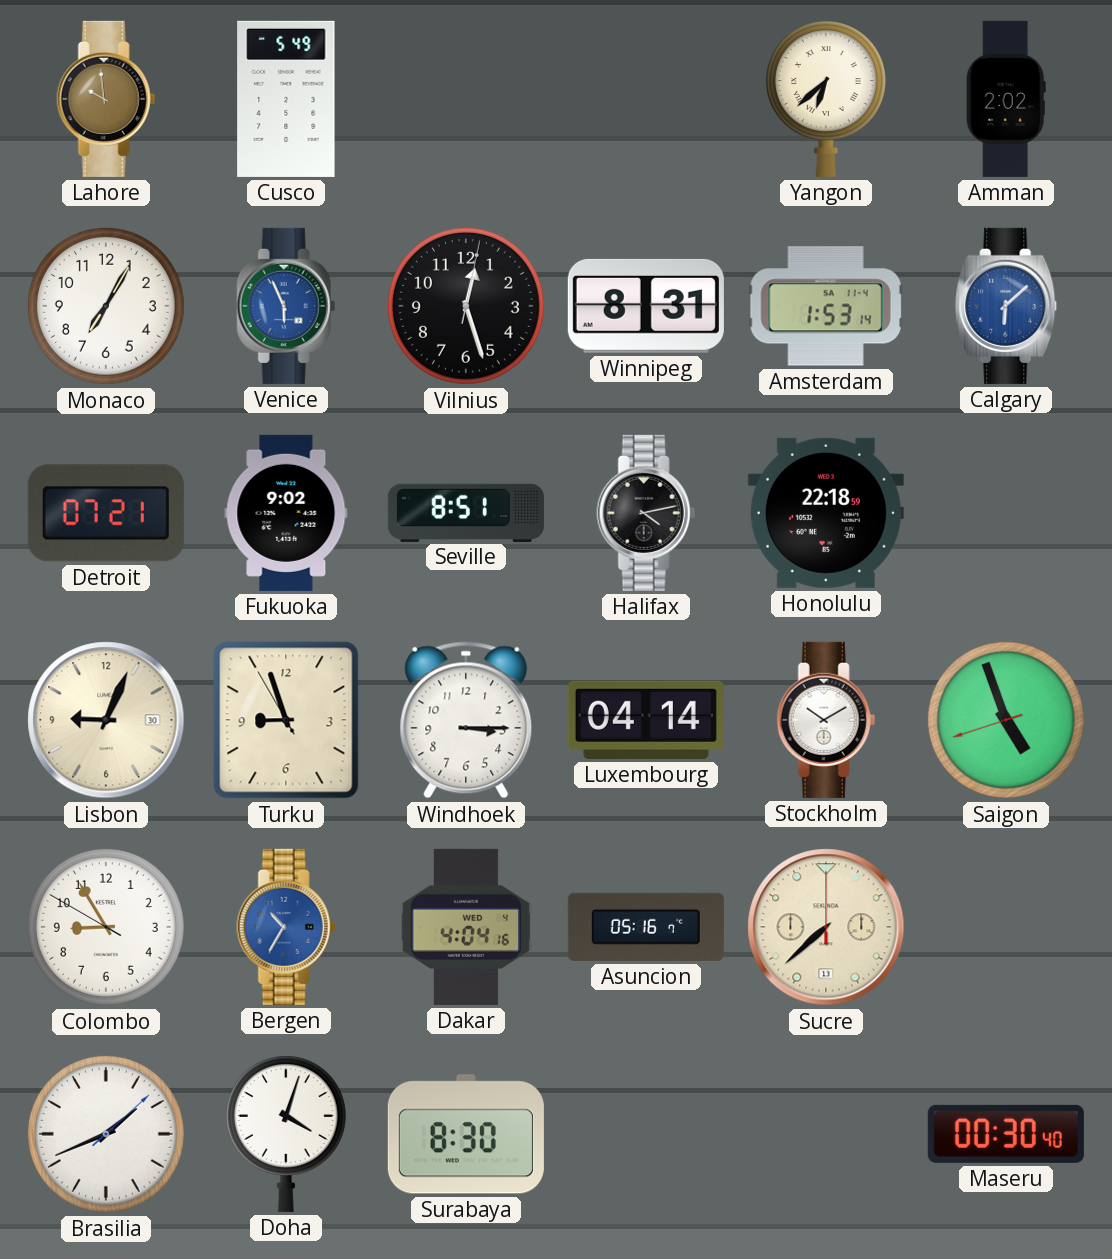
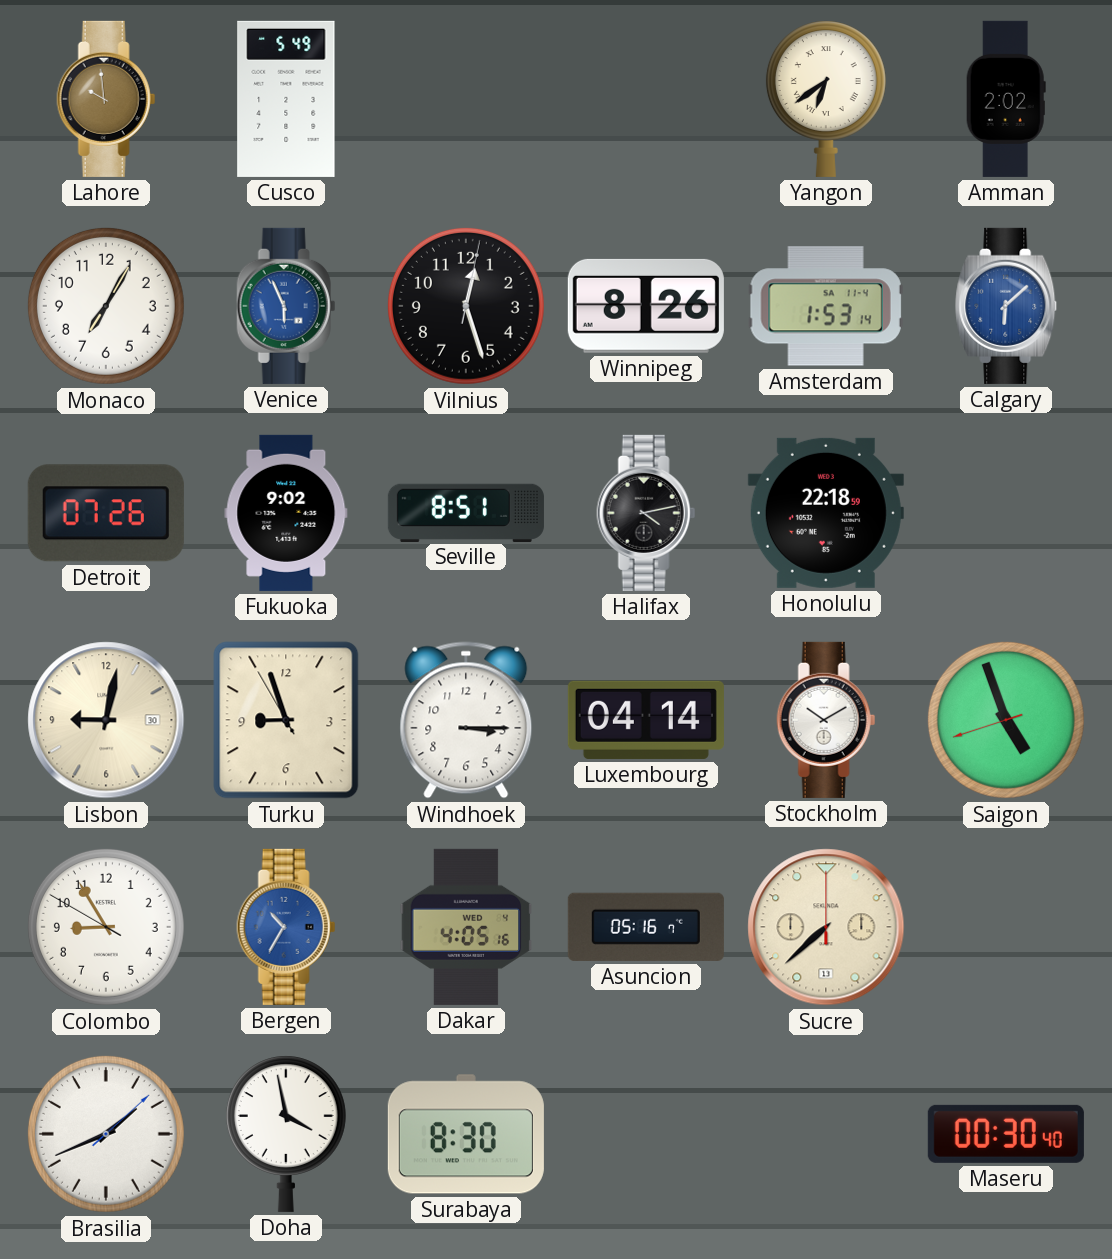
Yangon: 6:38 -> 6:39 (826, 99)
Winnipeg: 8:31 -> 8:26 (646, 306)
Detroit: 07:21 -> 07:26 (106, 513)
Lisbon: 9:04 -> 9:02 (106, 720)
Dakar: 4:04 -> 4:05 (466, 927)
Doha: 4:03 -> 3:58 (286, 1134)
